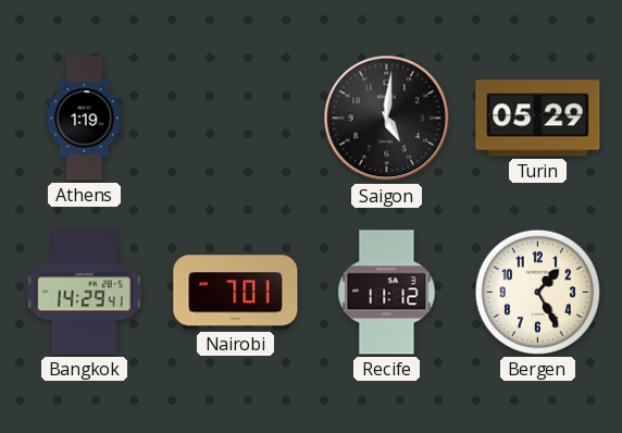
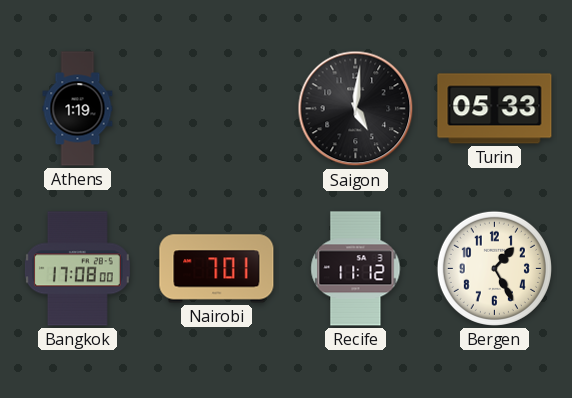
Turin: 05:29 -> 05:33 (495, 109)
Bangkok: 14:29 -> 17:08 (77, 269)
